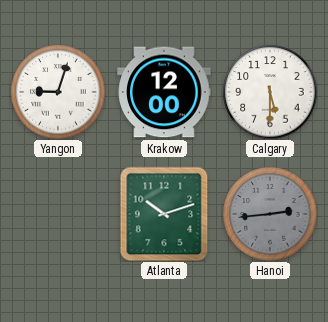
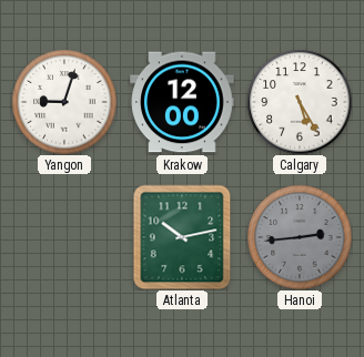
Calgary: 5:30 -> 5:25 (300, 102)
Atlanta: 10:12 -> 10:13 (182, 237)
